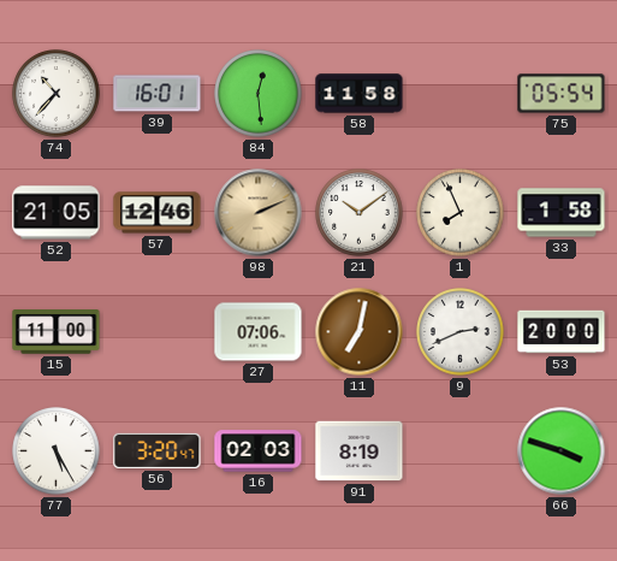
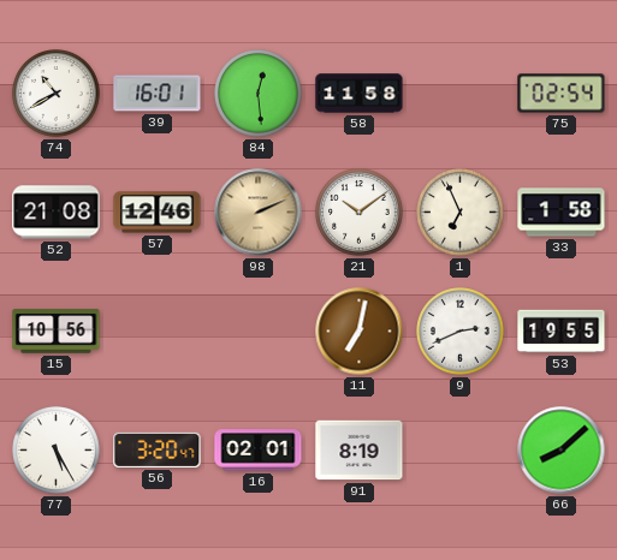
74: 10:37 -> 10:40 (57, 94)
75: 05:54 -> 02:54 (562, 94)
52: 21:05 -> 21:08 (57, 213)
1: 7:56 -> 6:56 (461, 213)
15: 11:00 -> 10:56 (57, 332)
27: 07:06 -> none (259, 332)
53: 20:00 -> 19:55 (562, 332)
16: 02:03 -> 02:01 (259, 451)
66: 3:48 -> 8:08 (562, 451)
